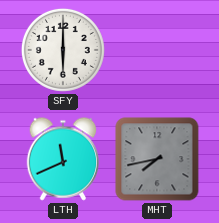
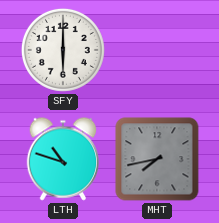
LTH: 11:41 -> 10:48 (63, 159)
